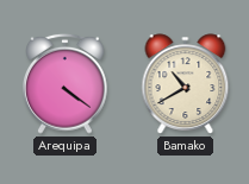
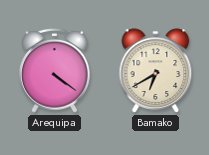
Bamako: 10:40 -> 6:40 (156, 71)
